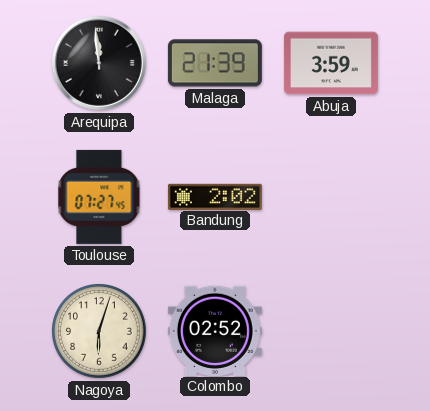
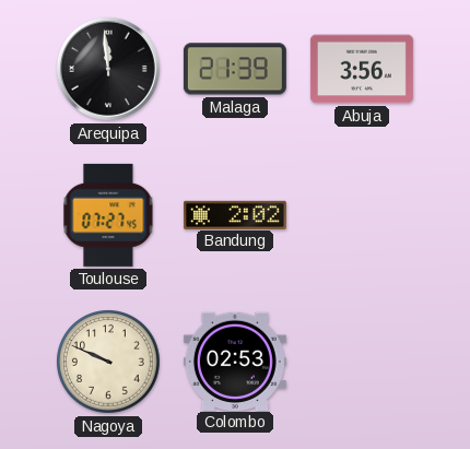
Abuja: 3:59 -> 3:56 (362, 69)
Nagoya: 6:03 -> 9:49 (109, 363)
Colombo: 02:52 -> 02:53 (235, 361)
